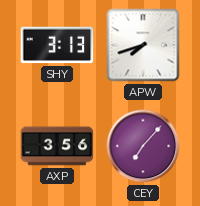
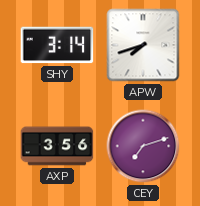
SHY: 3:13 -> 3:14 (57, 45)
CEY: 7:07 -> 7:12 (143, 146)
